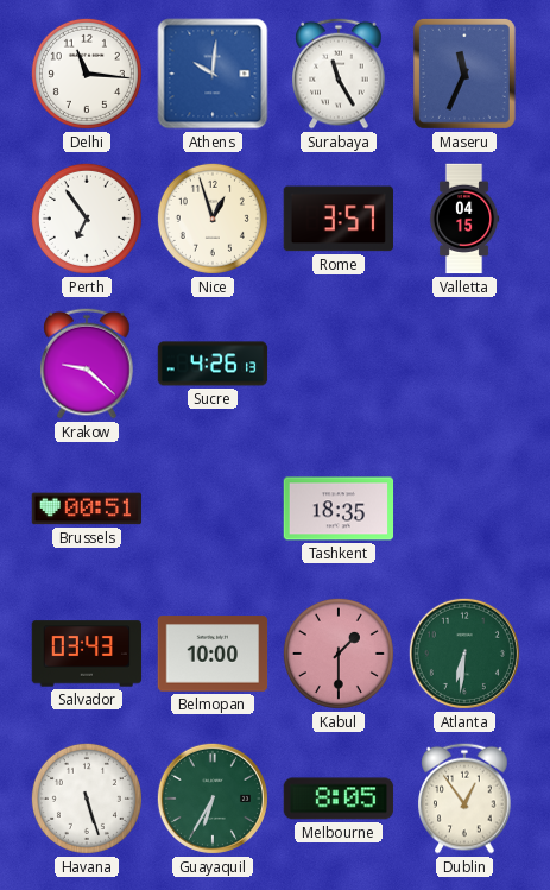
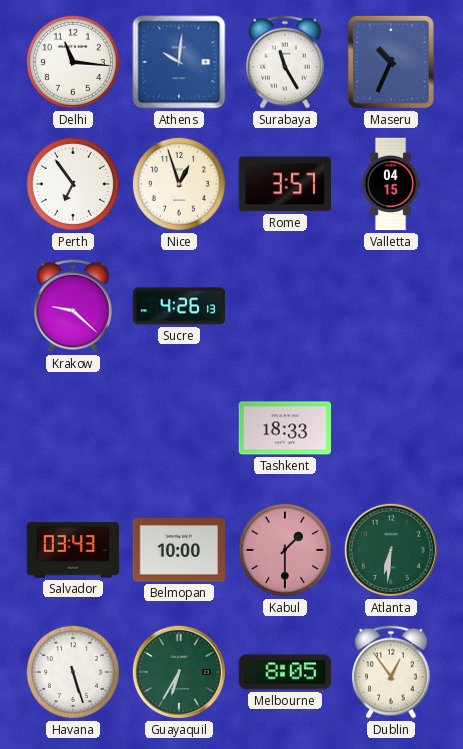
Maseru: 11:34 -> 10:34 (391, 62)
Brussels: 00:51 -> none (87, 509)
Tashkent: 18:35 -> 18:33 (285, 428)
